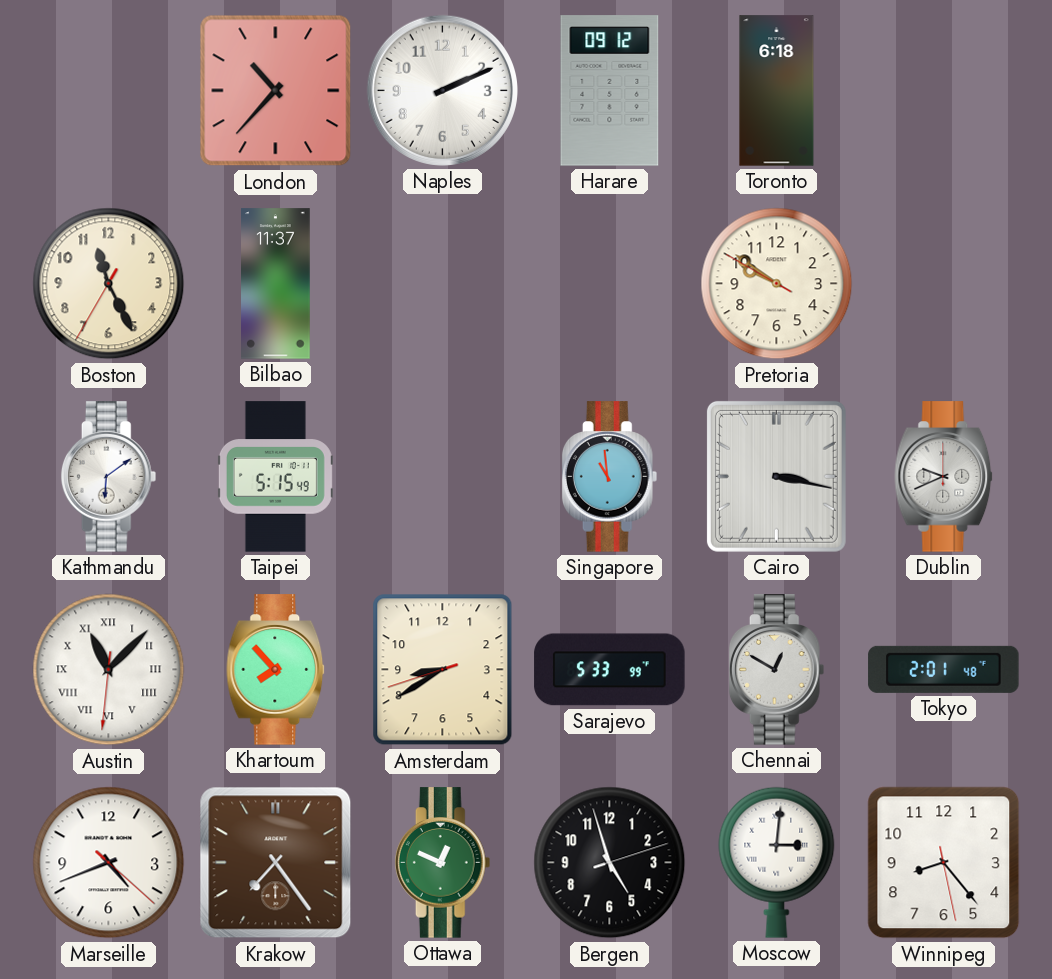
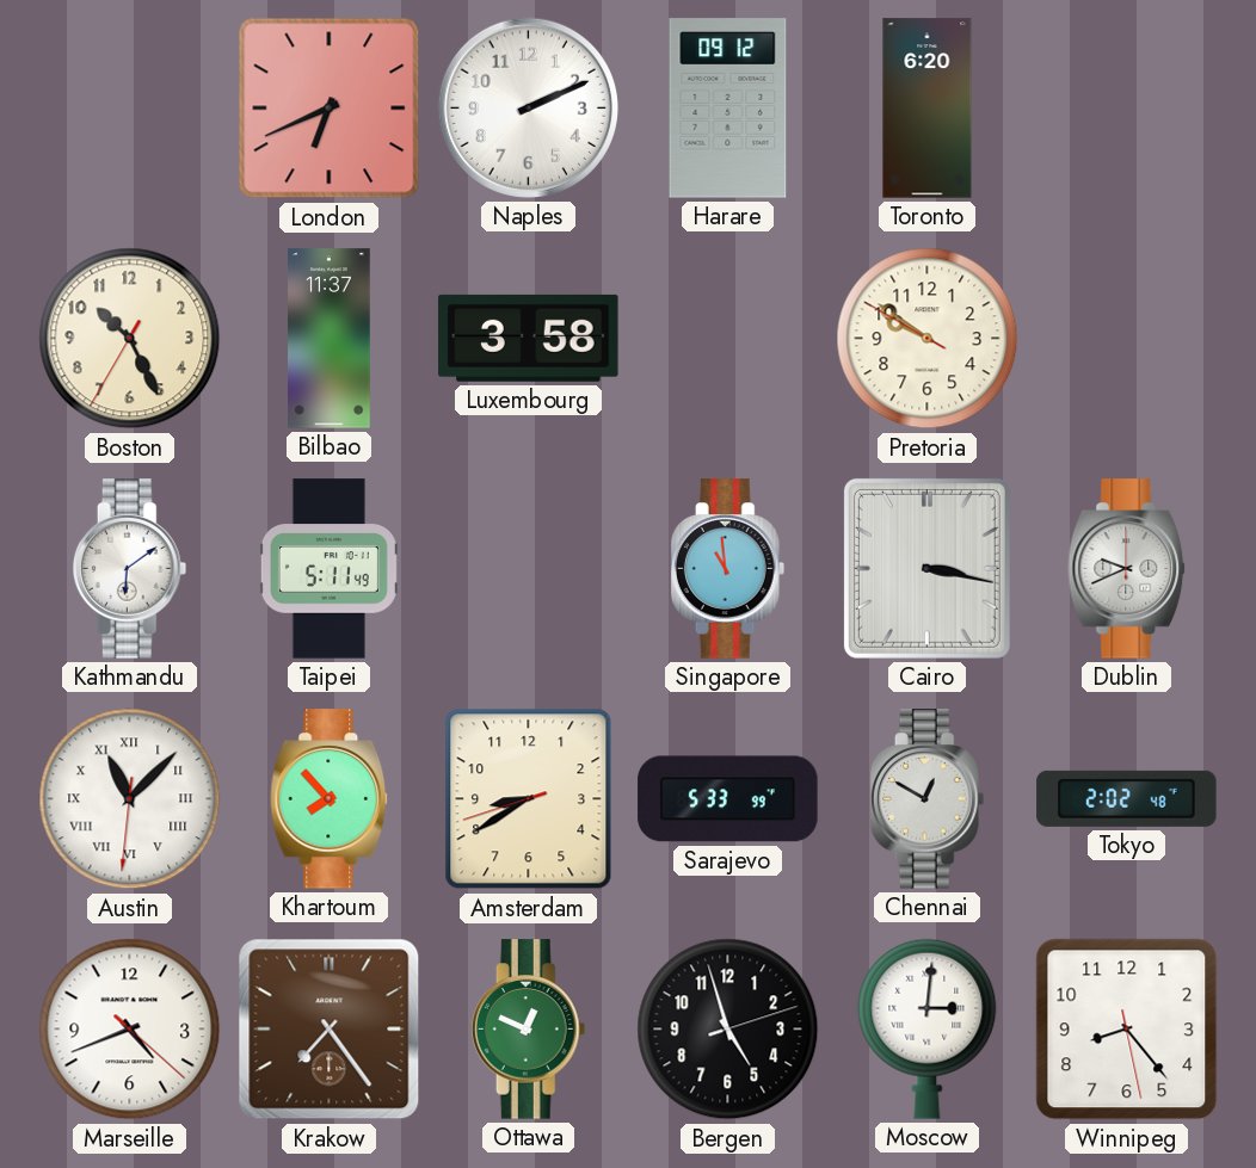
London: 10:37 -> 6:41 (330, 109)
Toronto: 6:18 -> 6:20 (928, 109)
Boston: 11:25 -> 10:25 (130, 339)
Luxembourg: none -> 3:58 (529, 338)
Taipei: 5:15 -> 5:11 (328, 569)
Tokyo: 2:01 -> 2:02 (1127, 798)
